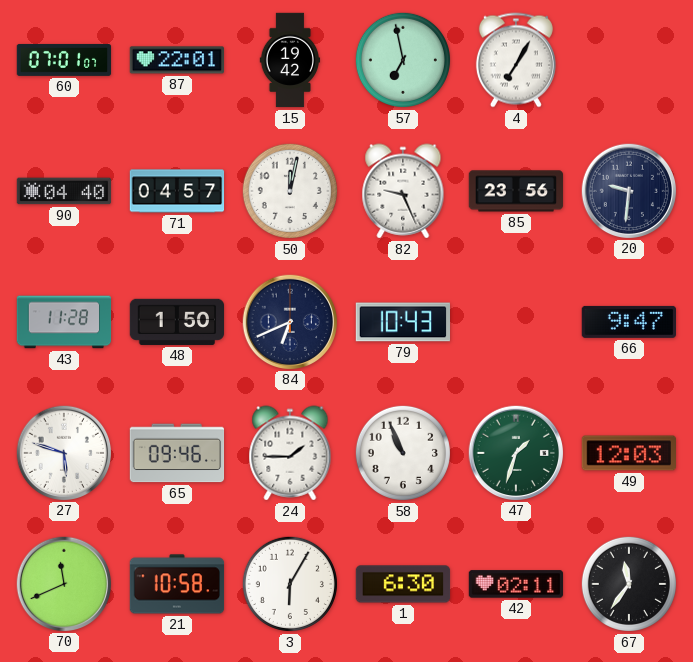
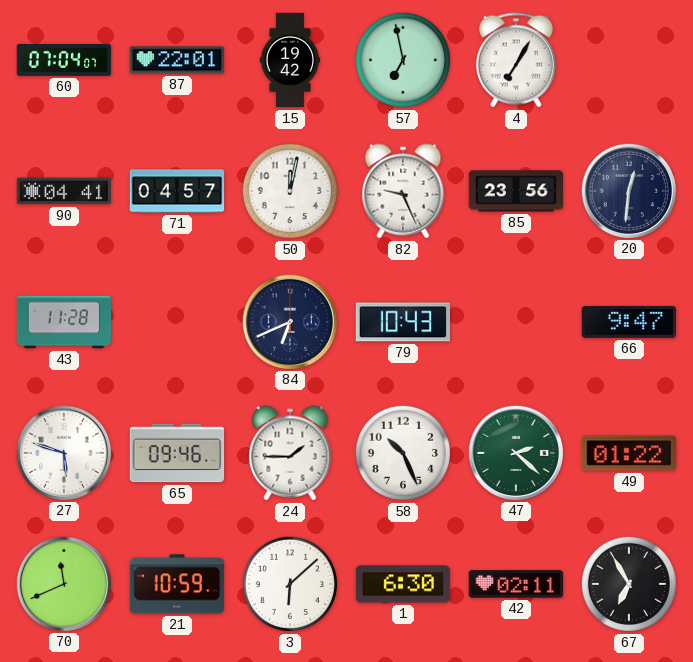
60: 07:01 -> 07:04 (64, 60)
90: 04:40 -> 04:41 (64, 191)
20: 9:31 -> 12:31 (628, 190)
48: 1:50 -> none (177, 322)
58: 10:56 -> 10:26 (403, 453)
47: 1:33 -> 2:22 (515, 452)
49: 12:03 -> 01:22 (628, 453)
21: 10:58 -> 10:59 (177, 584)
3: 6:05 -> 6:08 (290, 584)
67: 11:36 -> 6:55 (629, 584)
